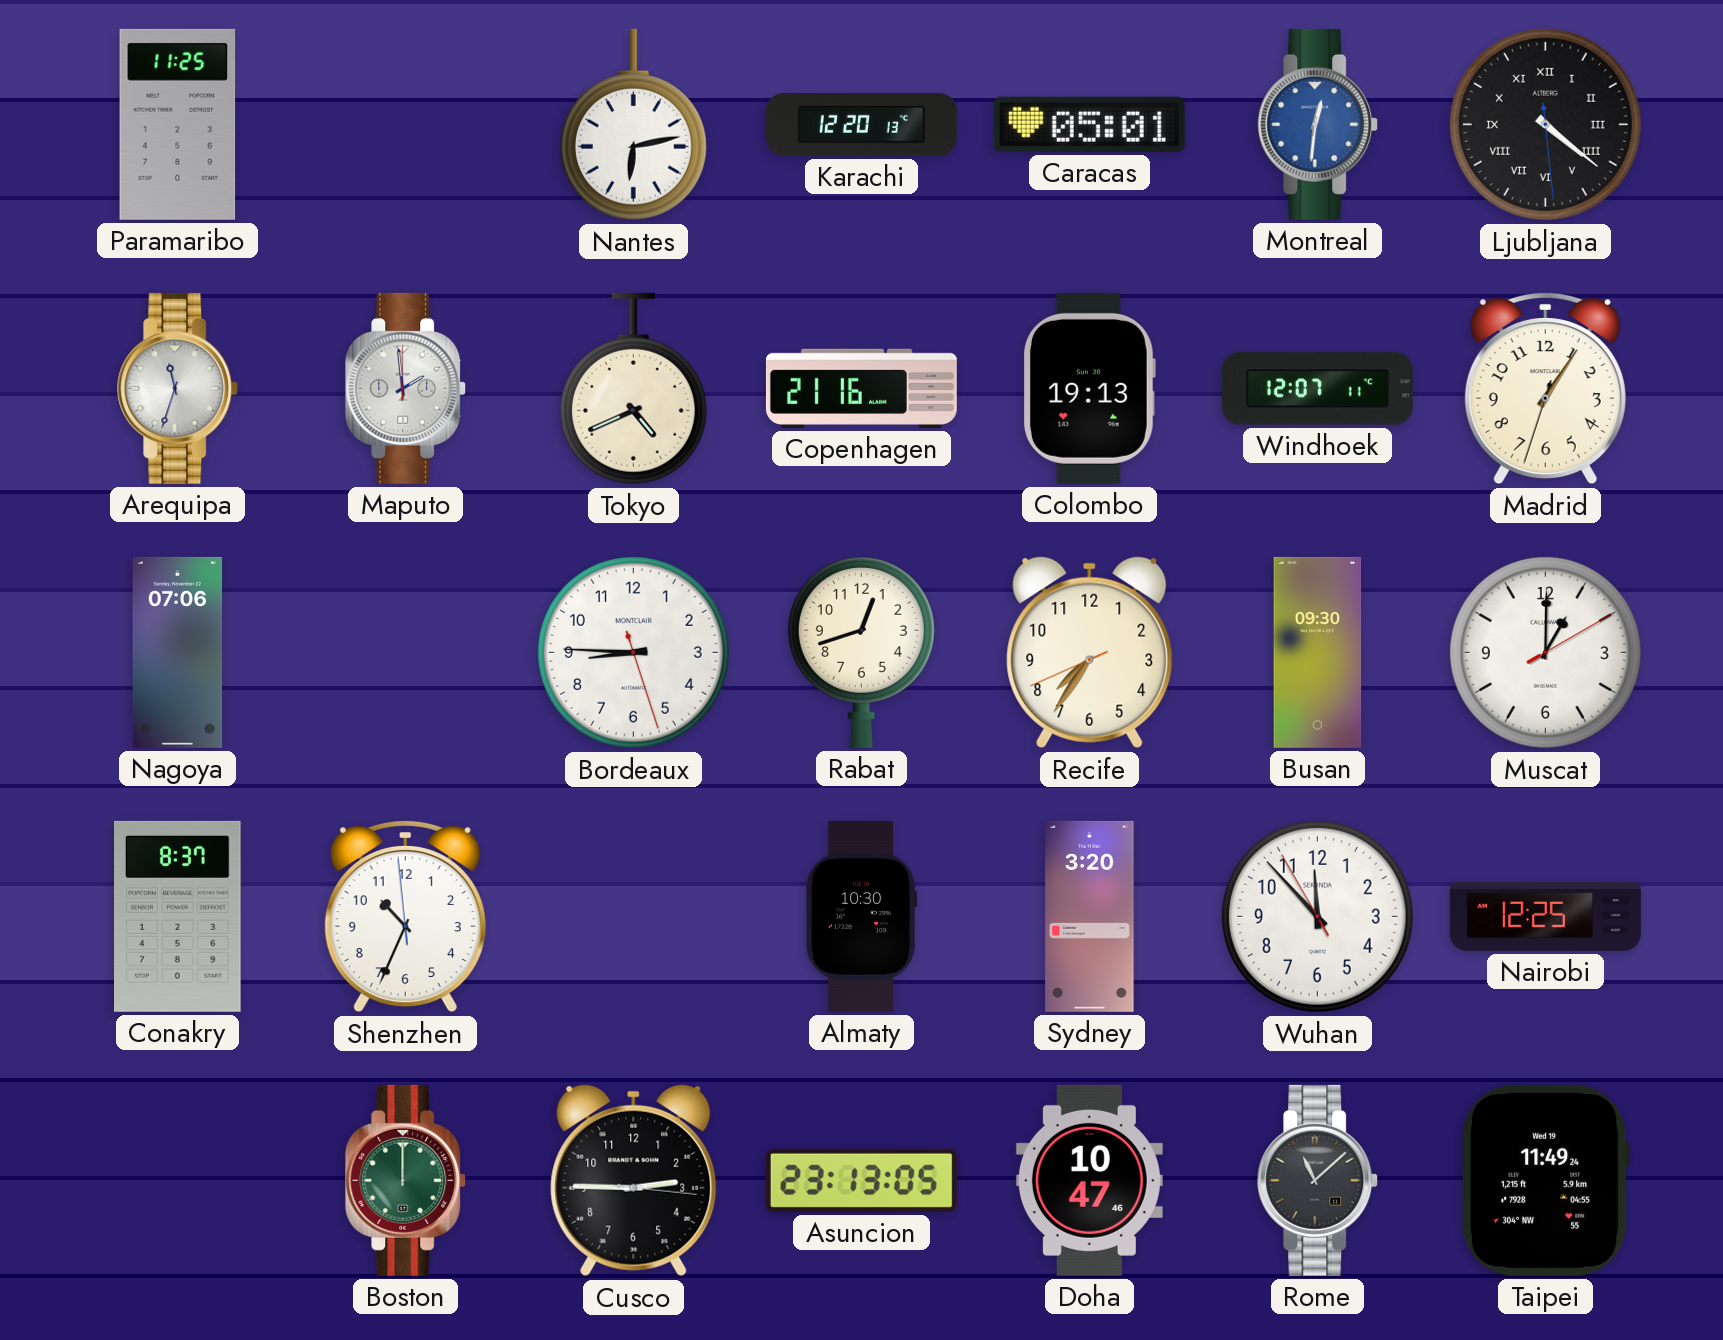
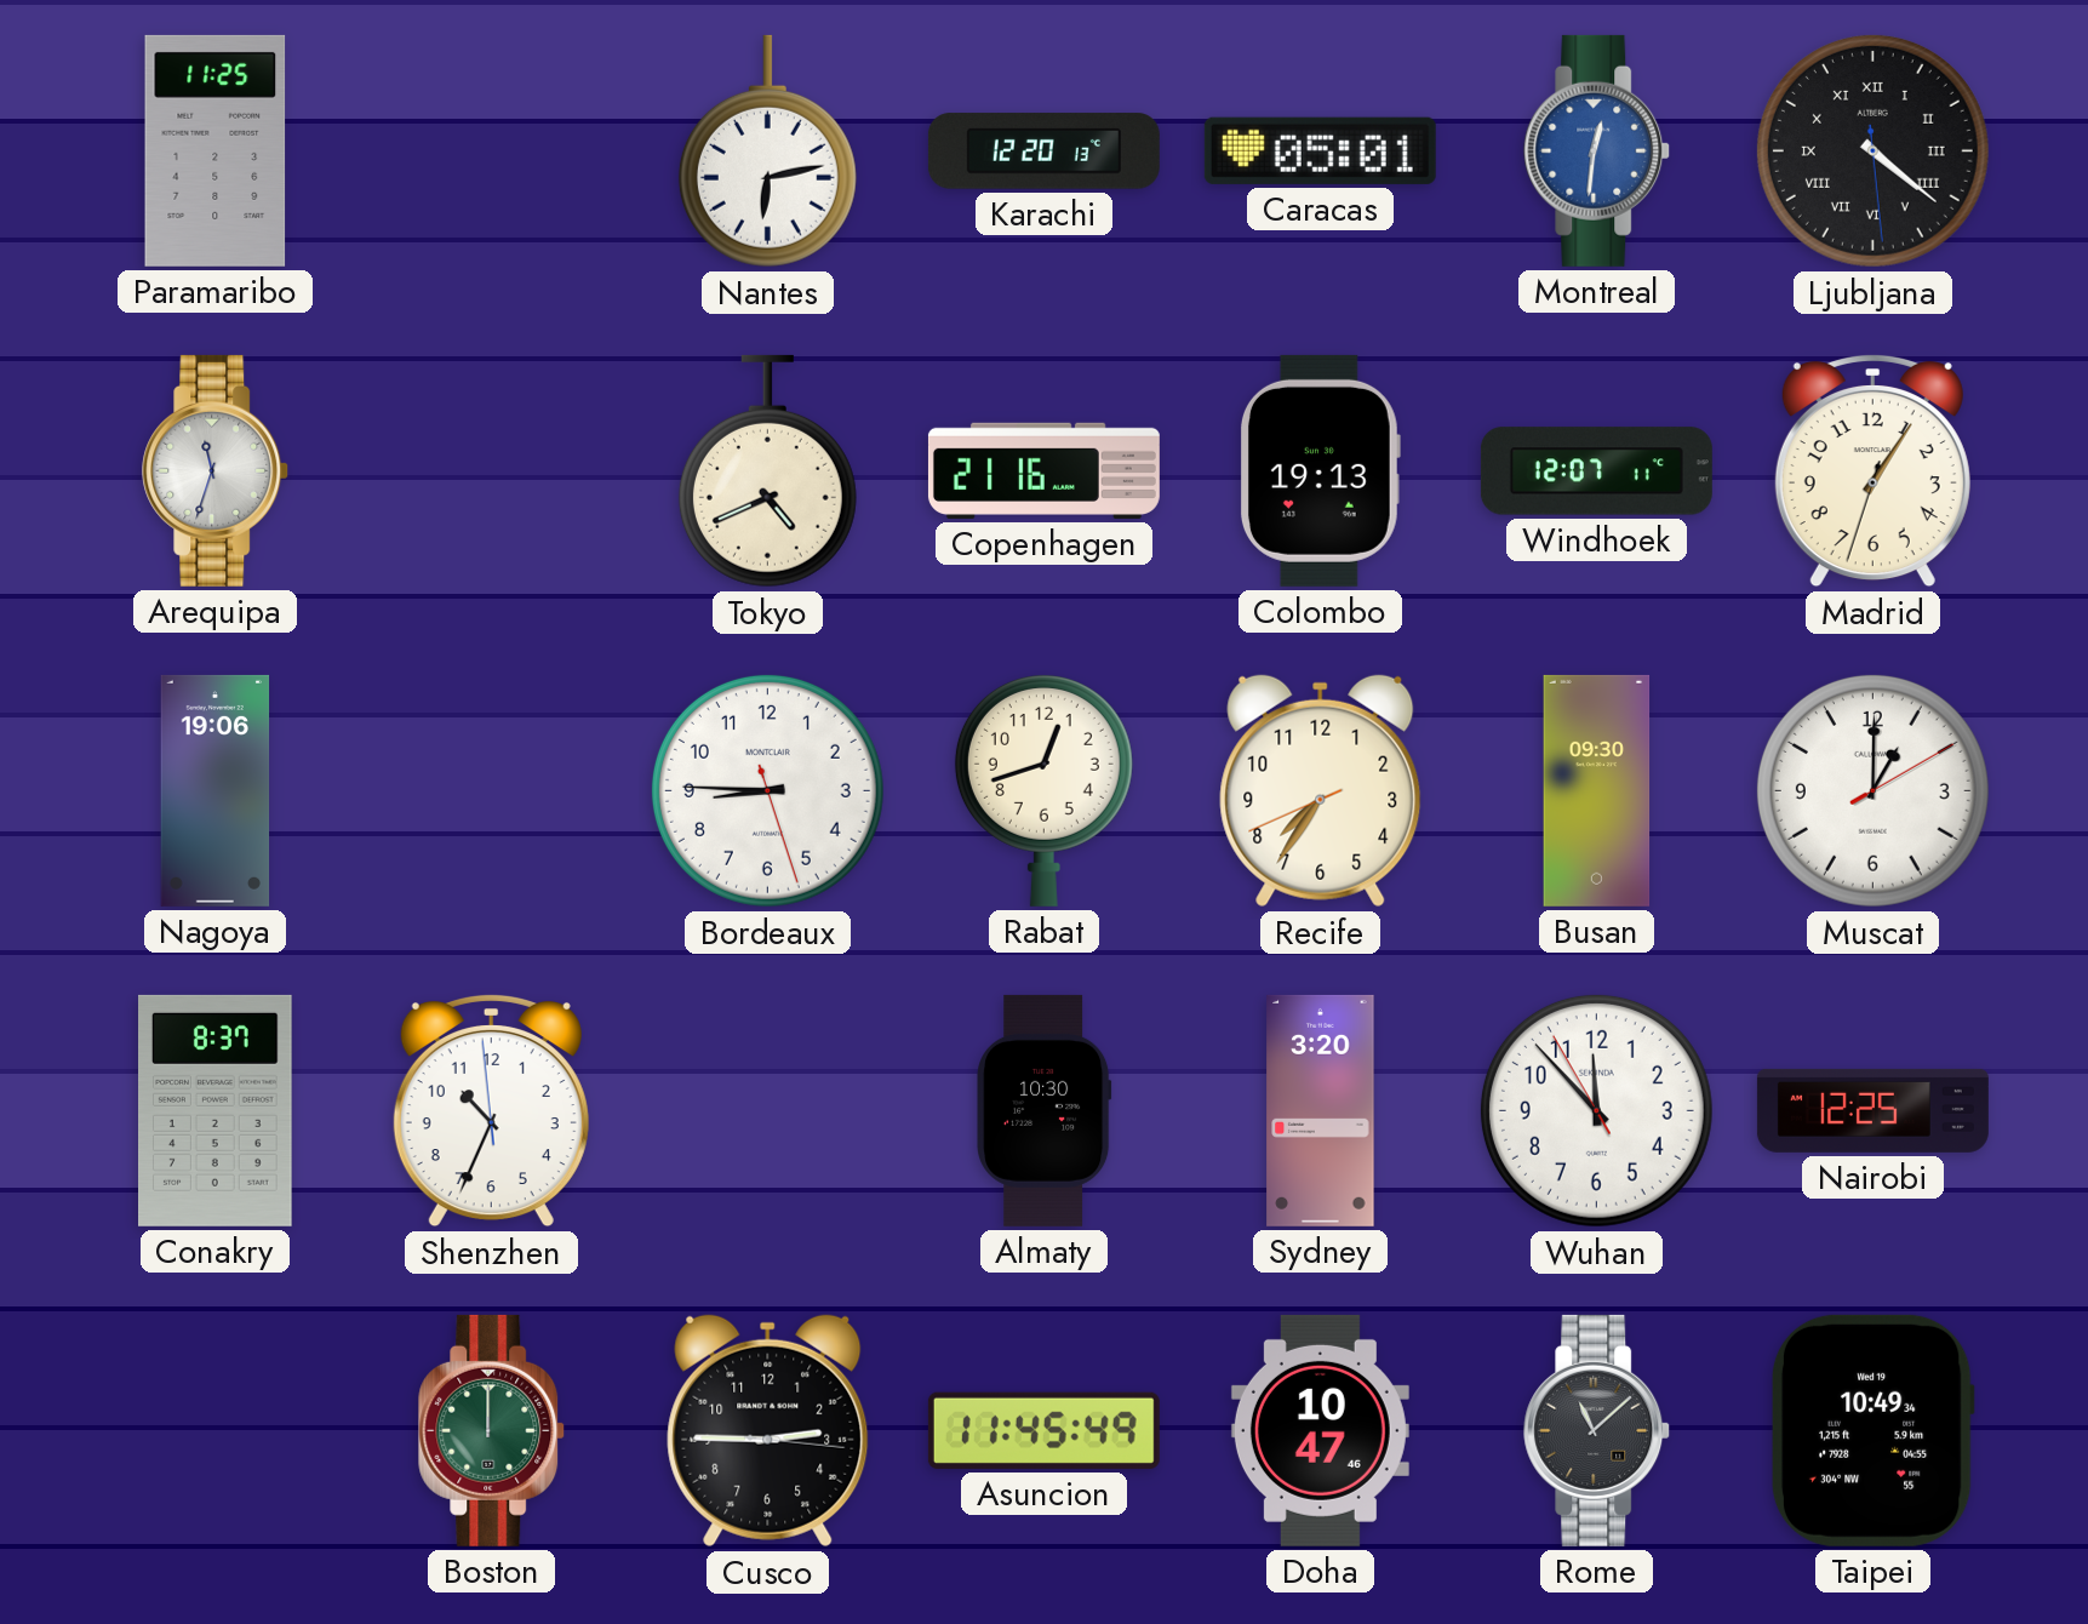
Maputo: 1:59 -> none (406, 388)
Nagoya: 07:06 -> 19:06 (216, 790)
Asuncion: 23:13 -> 11:45 (1043, 1430)
Taipei: 11:49 -> 10:49 (1872, 1430)
